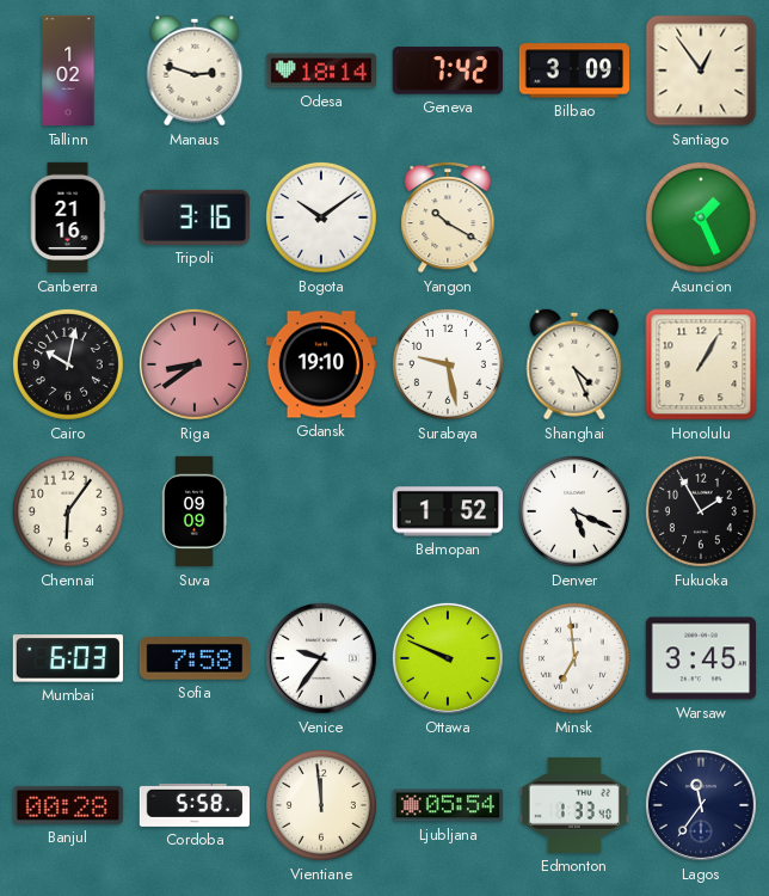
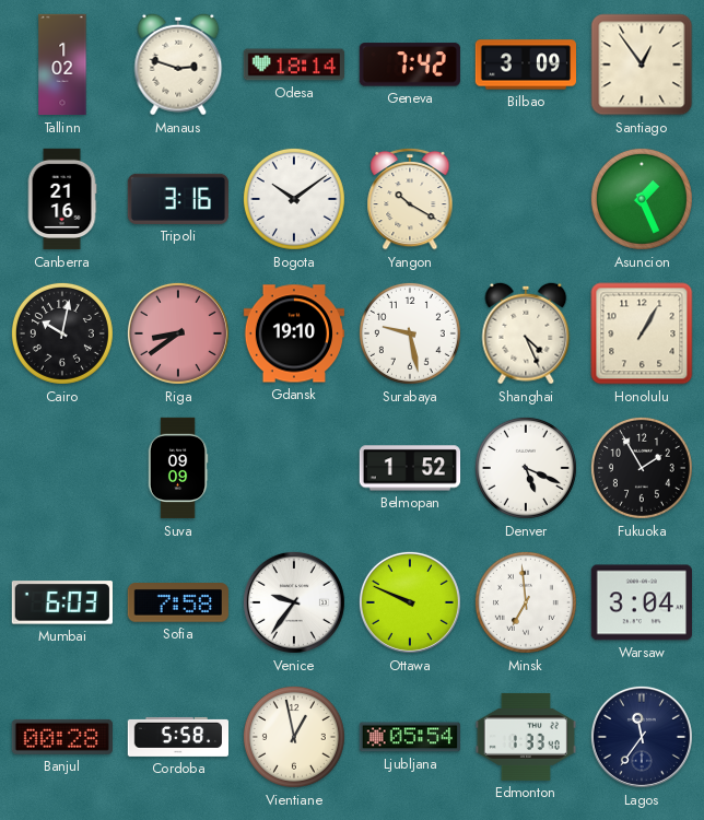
Chennai: 6:06 -> none (68, 511)
Warsaw: 3:45 -> 3:04 (641, 602)
Vientiane: 11:59 -> 12:58 (294, 737)
